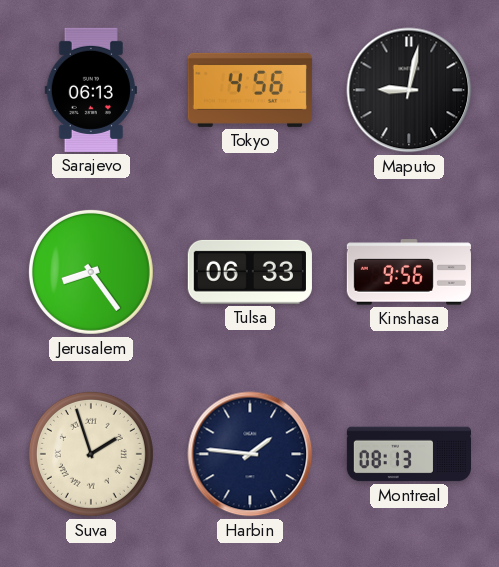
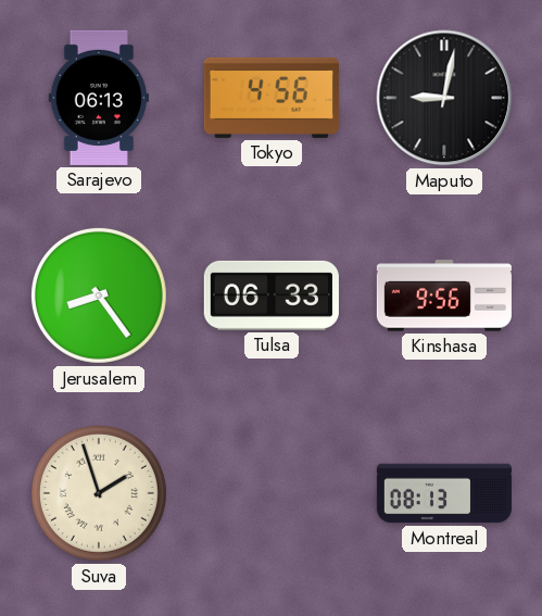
Harbin: 1:46 -> none (250, 454)
